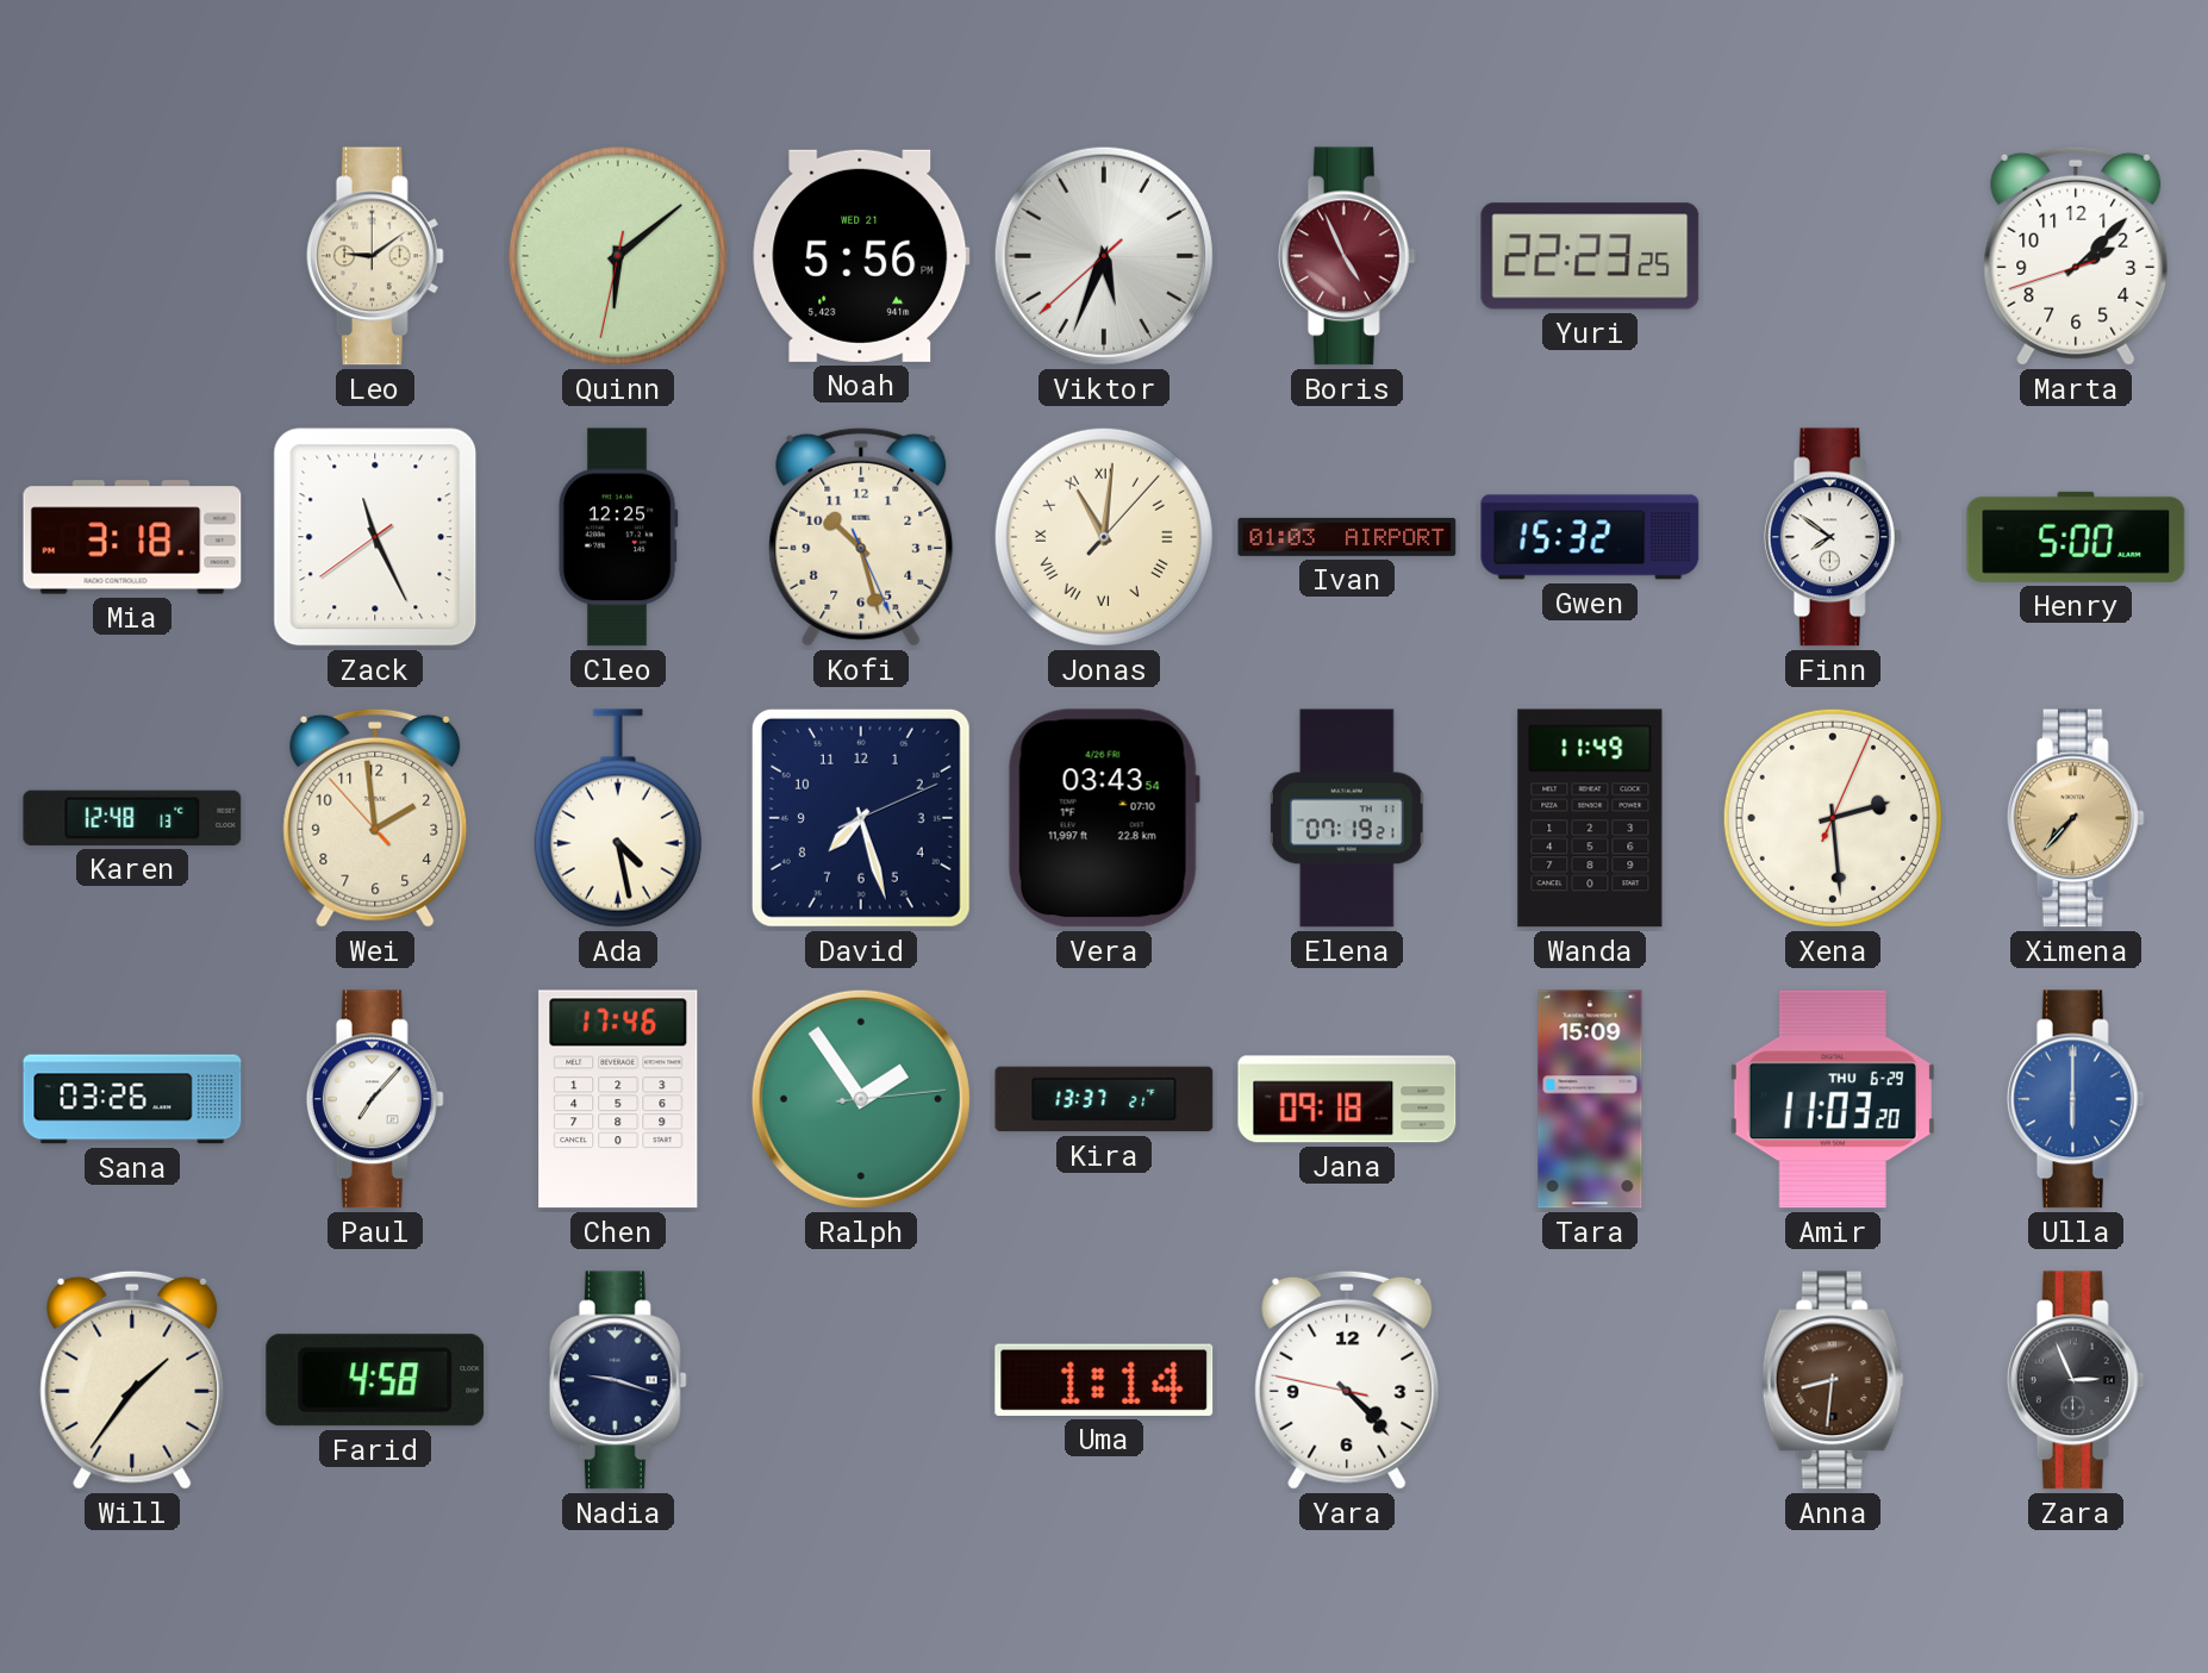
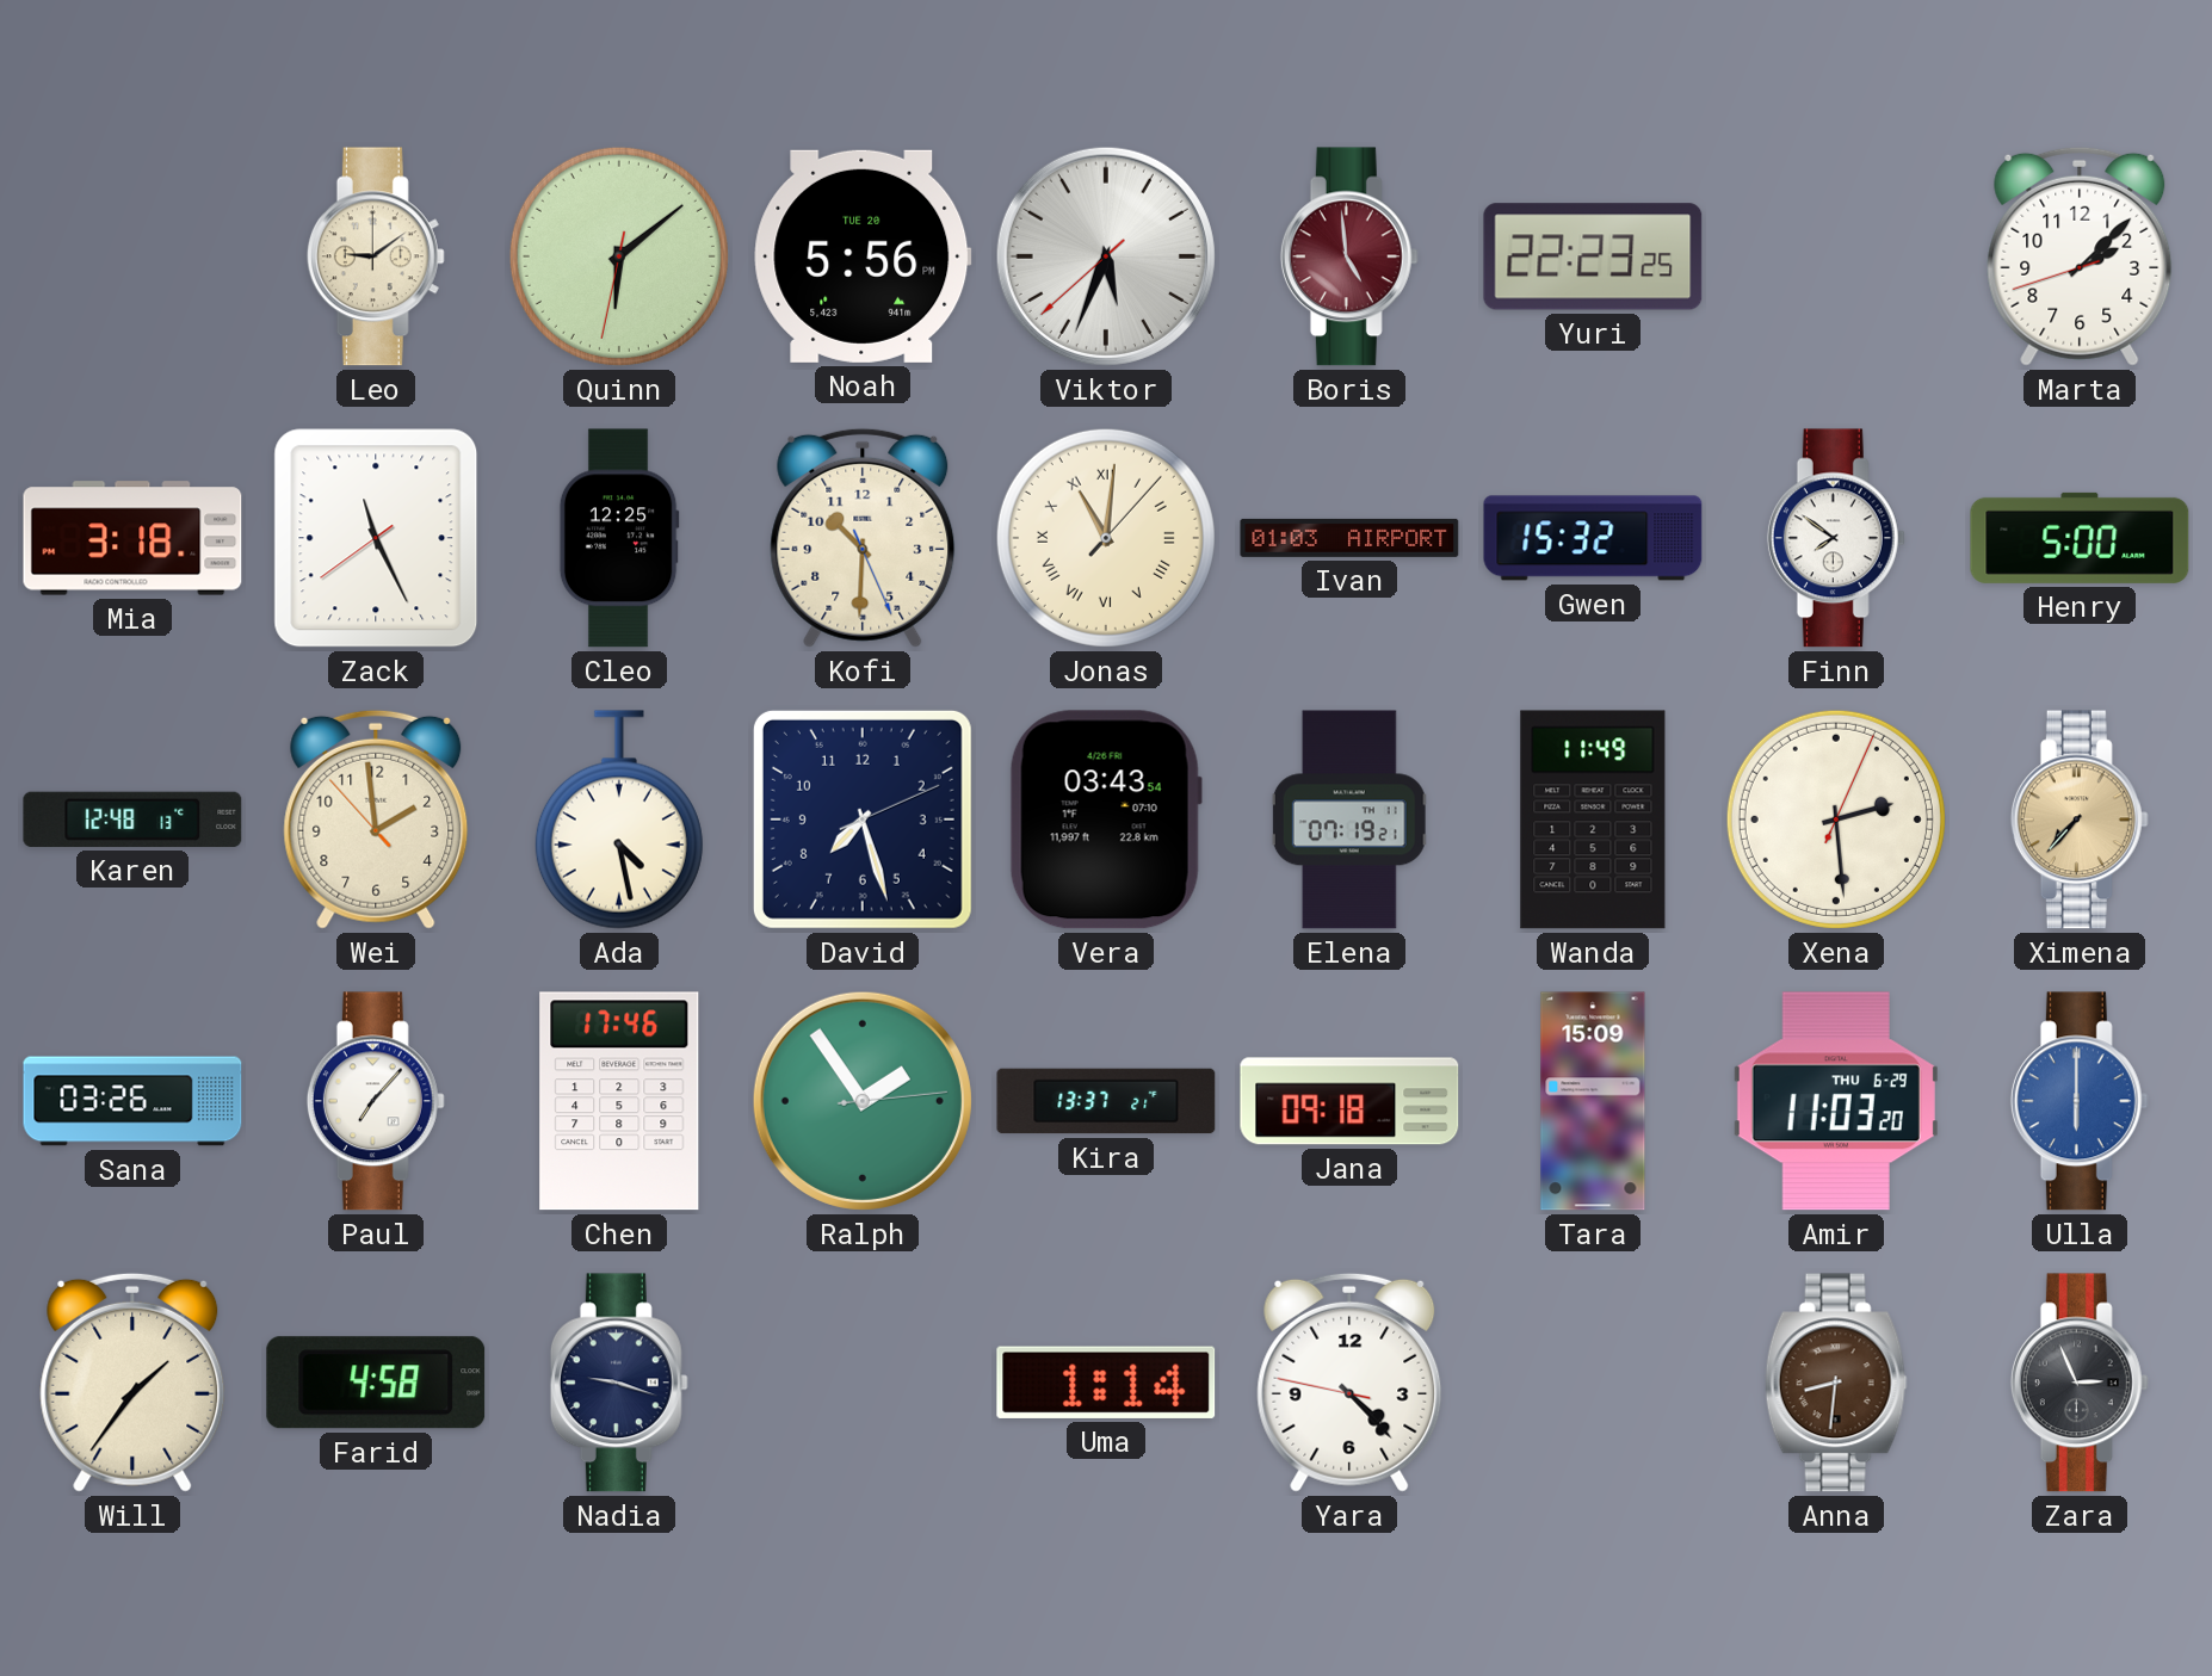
Noah date: WED 21 -> TUE 20 (863, 256)
Boris: 4:56 -> 4:59 (1349, 256)
Kofi: 10:27 -> 10:30 (863, 538)
